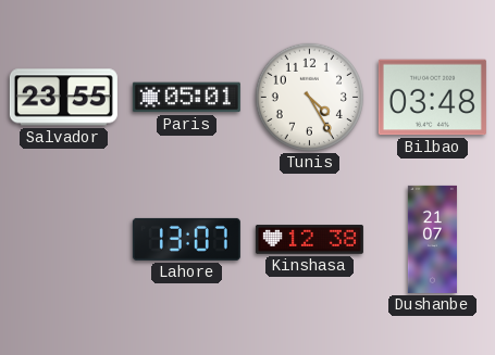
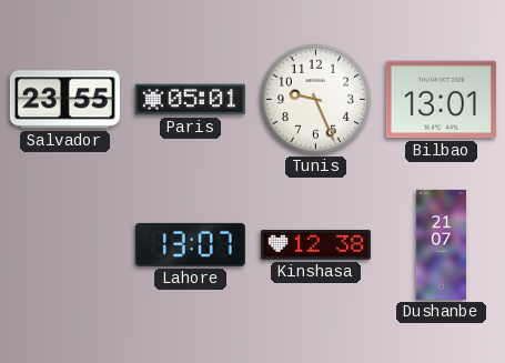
Tunis: 4:25 -> 9:26 (315, 99)
Bilbao: 03:48 -> 13:01 (441, 100)
